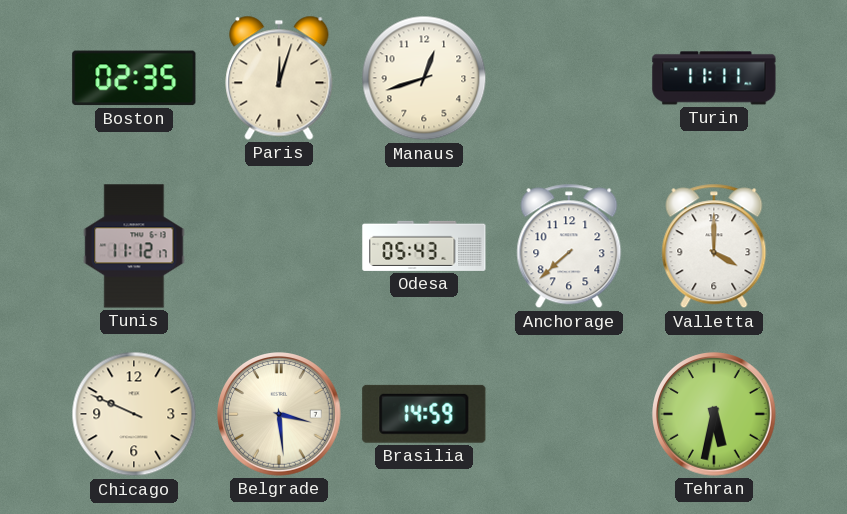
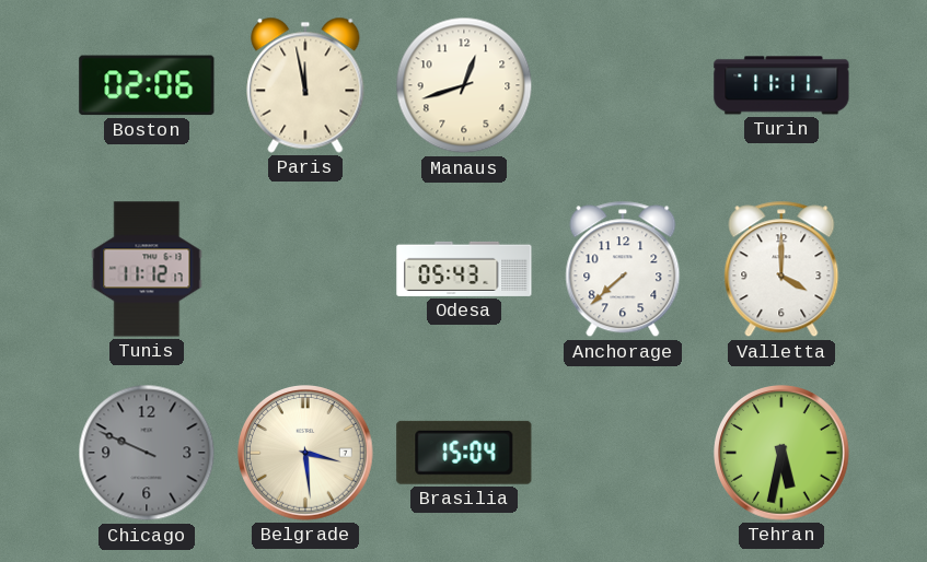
Boston: 02:35 -> 02:06 (147, 85)
Paris: 12:03 -> 11:58 (305, 85)
Chicago dial: cream -> grey (147, 453)
Brasilia: 14:59 -> 15:04 (464, 453)
